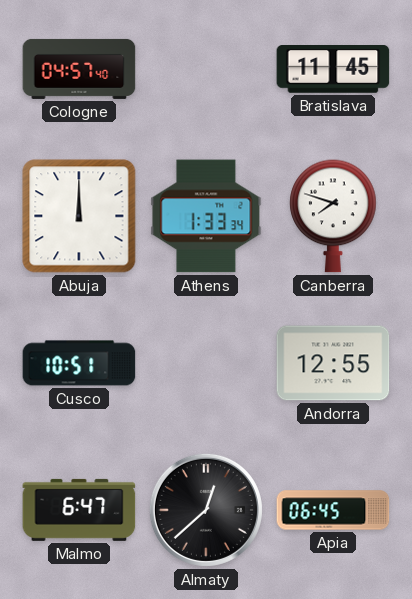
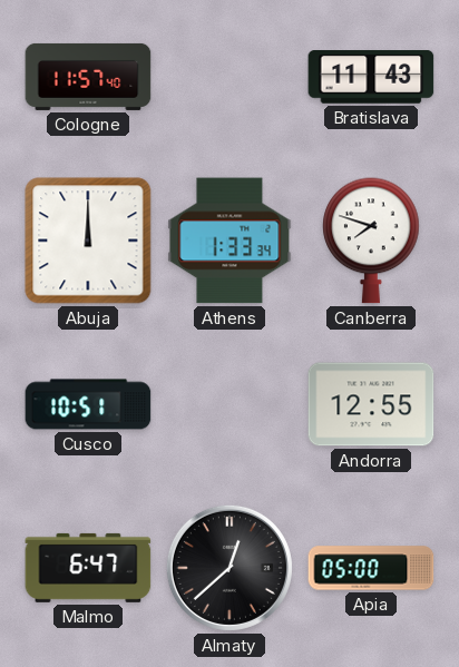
Cologne: 04:57 -> 11:57 (88, 77)
Bratislava: 11:45 -> 11:43 (371, 78)
Apia: 06:45 -> 05:00 (371, 568)
